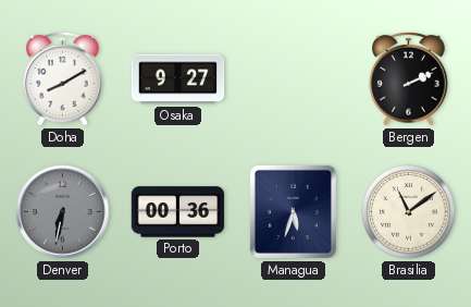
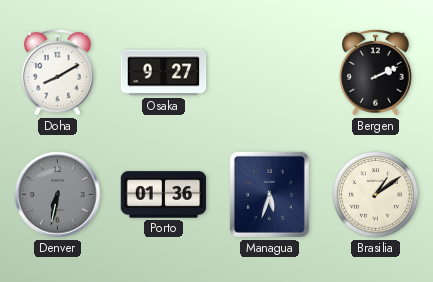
Porto: 00:36 -> 01:36 (164, 195)
Brasilia: 11:09 -> 1:09 (376, 195)
